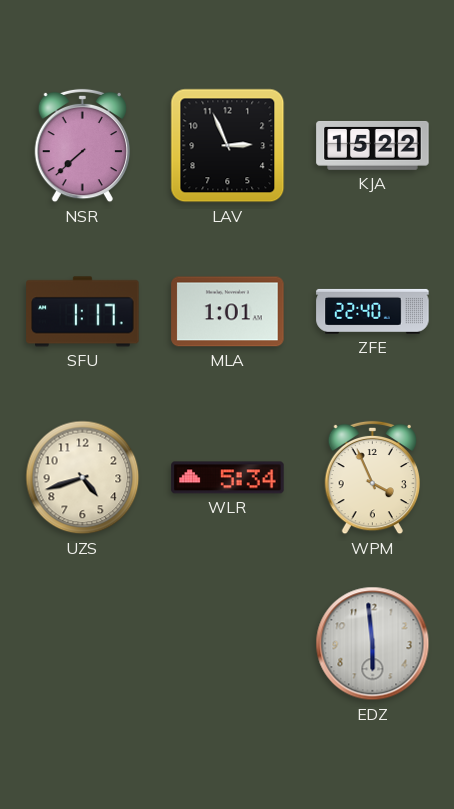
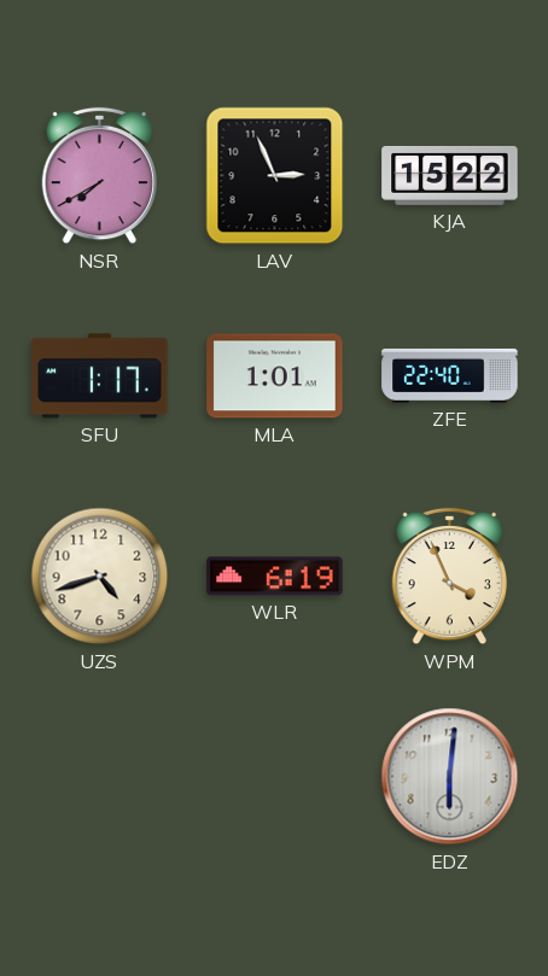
NSR: 7:38 -> 7:40 (99, 176)
WLR: 5:34 -> 6:19 (275, 577)
EDZ: 5:59 -> 6:01 (450, 777)
